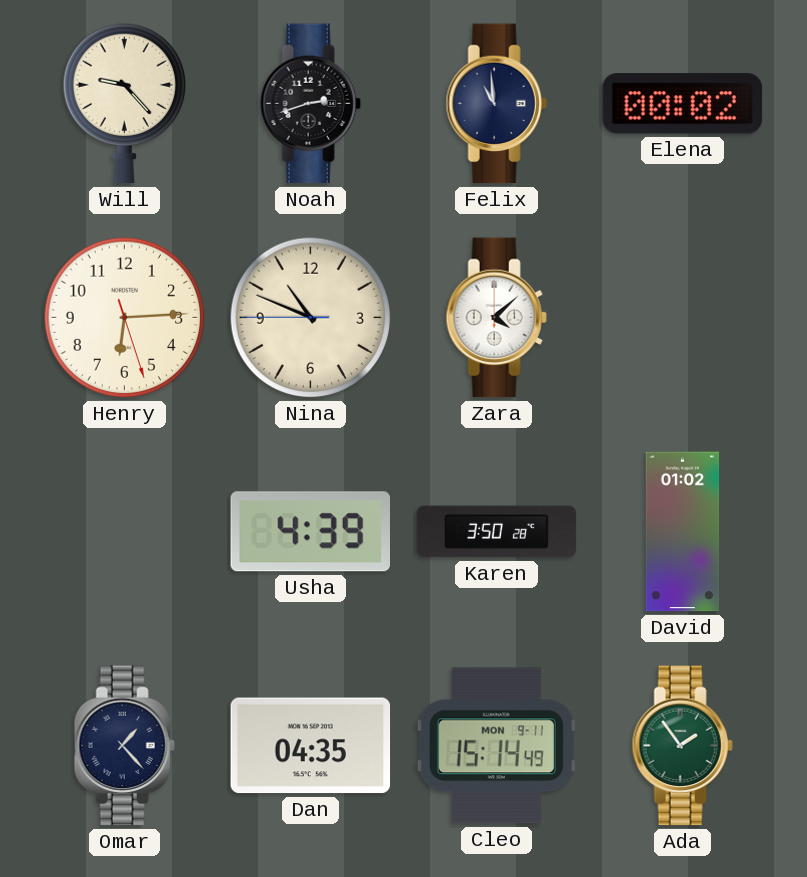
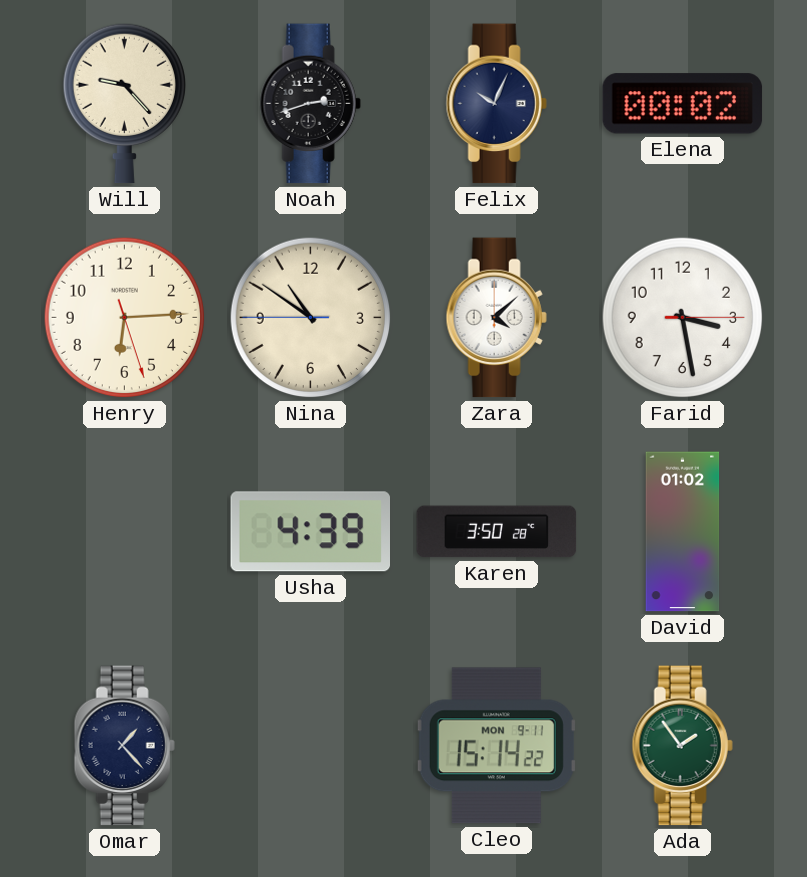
Felix: 10:59 -> 10:04 (496, 104)
Nina: 10:48 -> 10:50 (311, 318)
Farid: none -> 3:28 (683, 318)
Dan: 04:35 -> none (311, 746)
Cleo: 15:14:49 -> 15:14:22 (496, 746)
